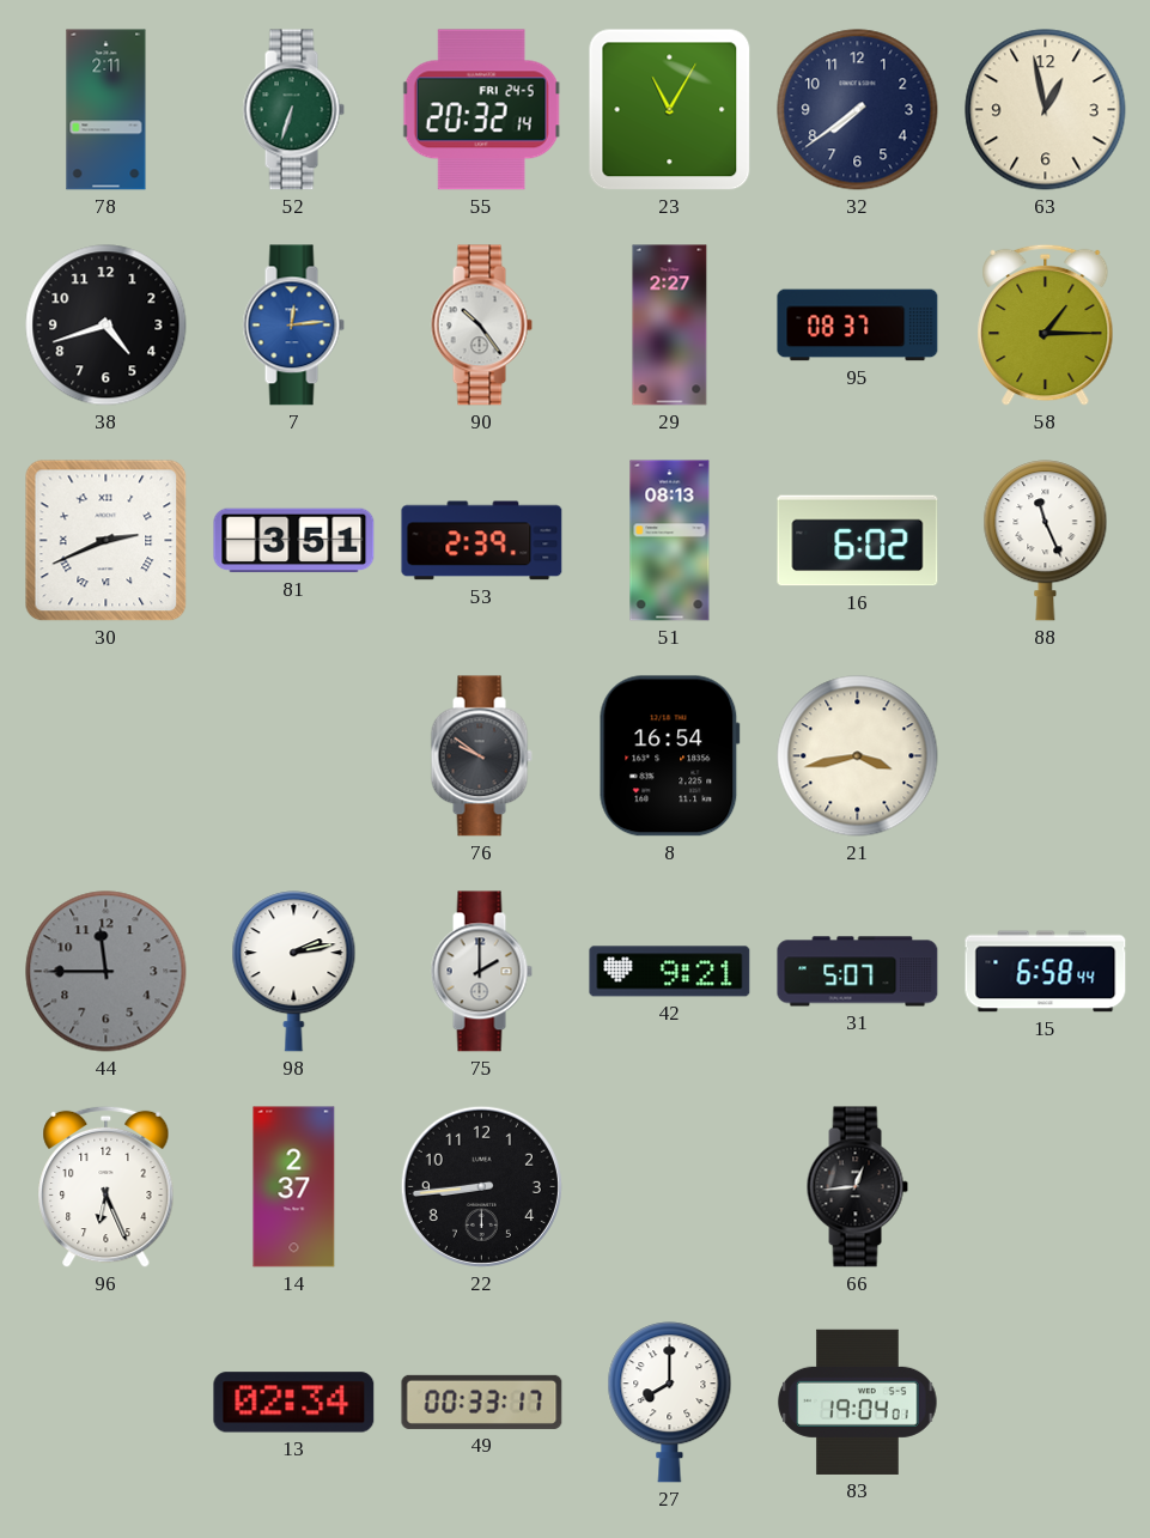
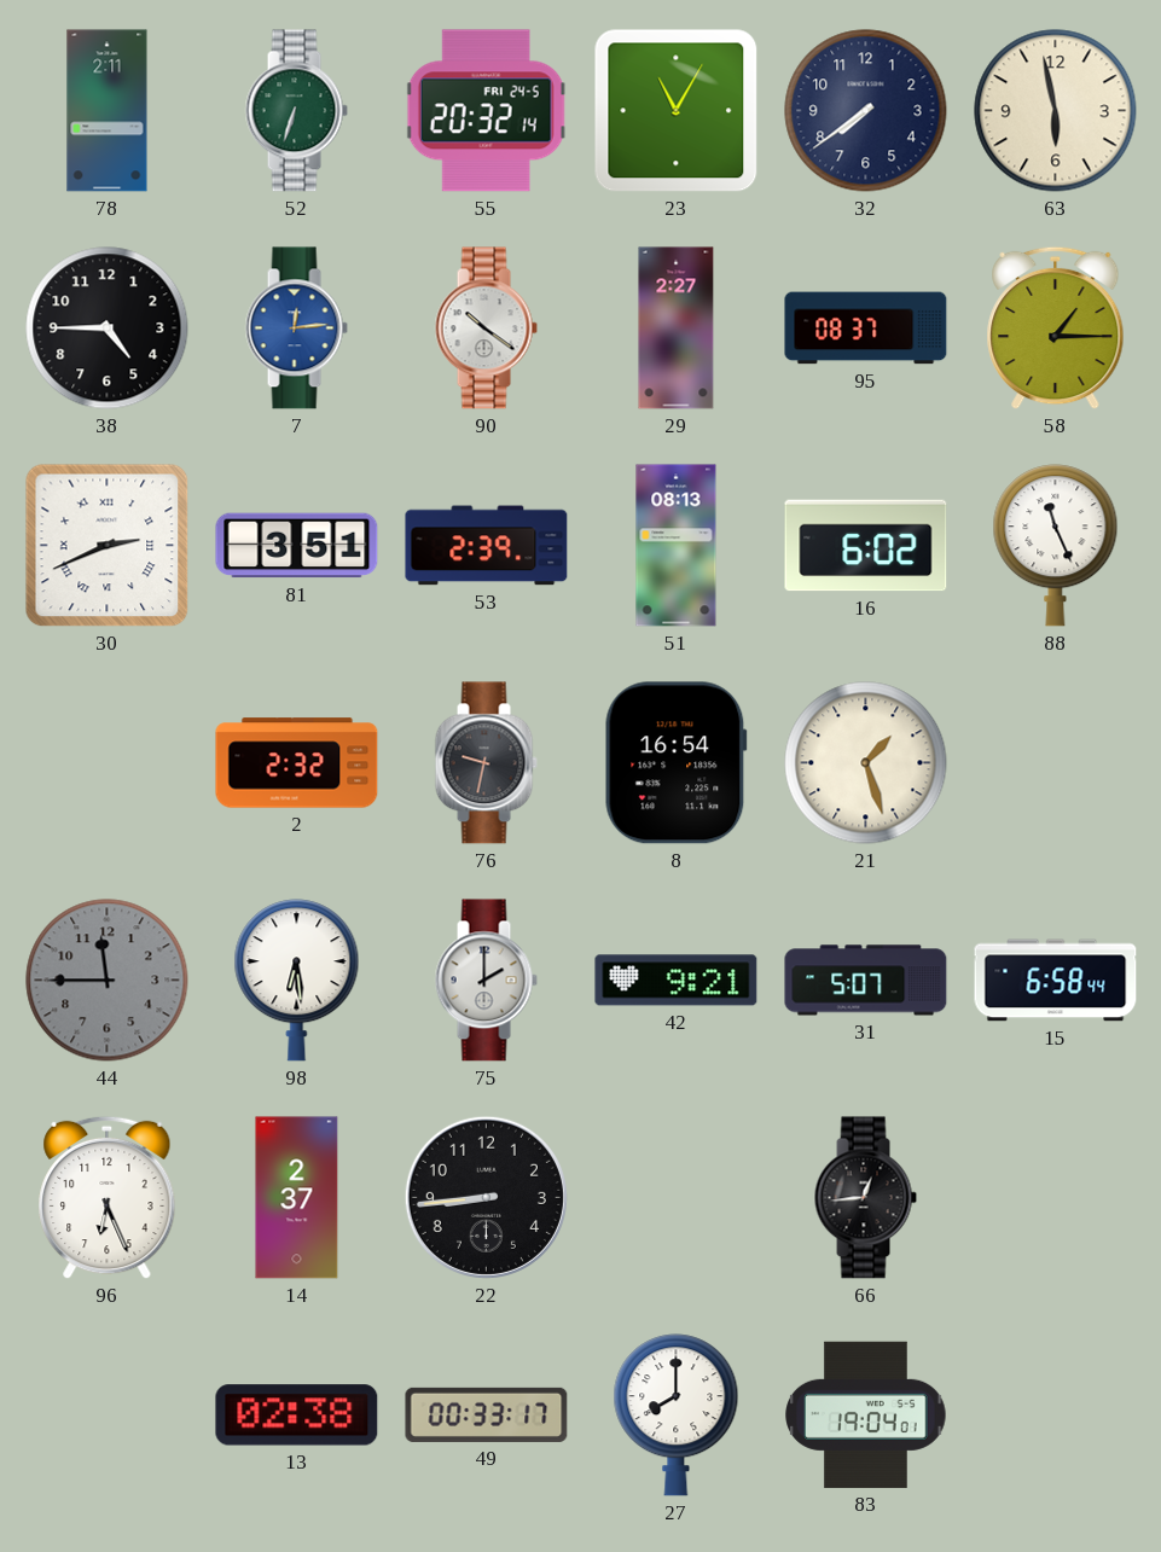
63: 12:58 -> 5:58 (1056, 111)
38: 4:42 -> 4:45 (108, 329)
90: 10:24 -> 10:21 (486, 329)
2: none -> 2:32 (297, 763)
76: 9:51 -> 9:32 (486, 763)
21: 3:43 -> 1:27 (866, 763)
98: 2:13 -> 6:29 (297, 981)
13: 02:34 -> 02:38 (297, 1416)
